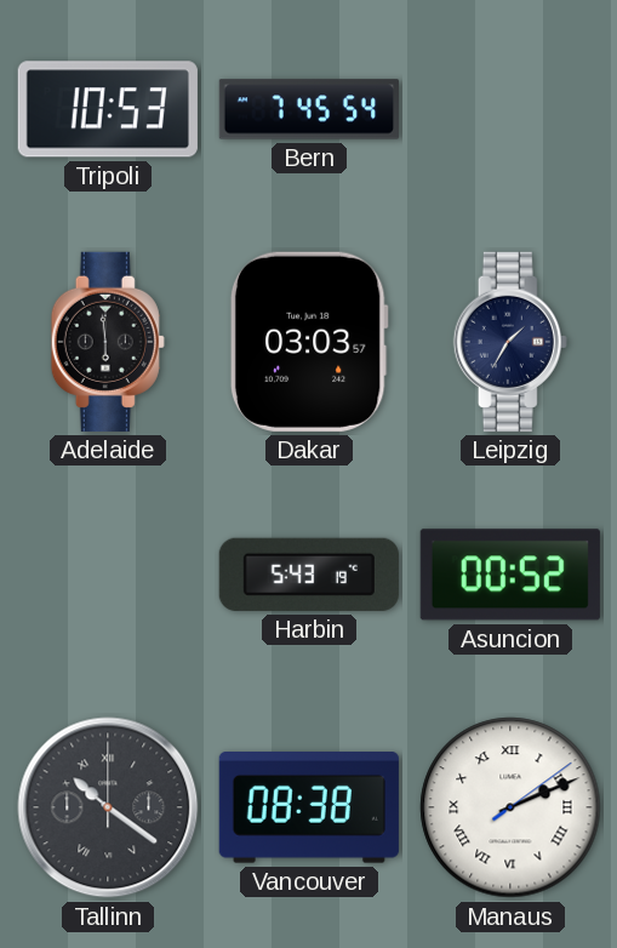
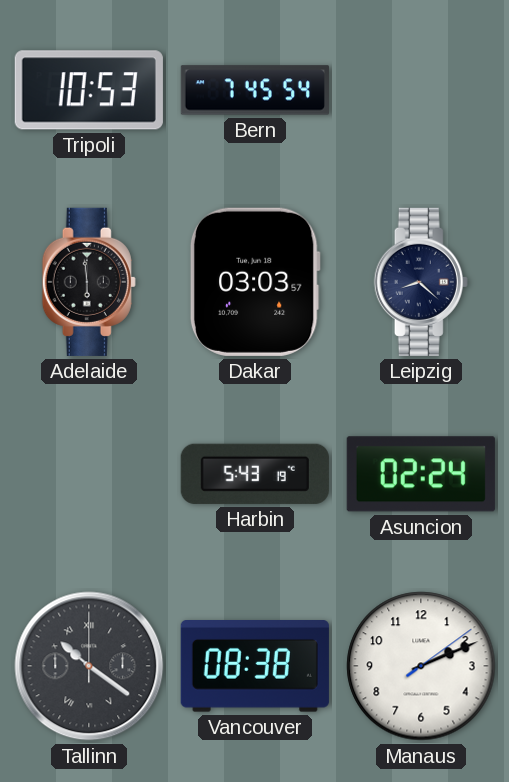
Leipzig: 1:35 -> 8:22 (421, 282)
Asuncion: 00:52 -> 02:24 (421, 474)
Manaus numerals: Roman -> Arabic (421, 666)
